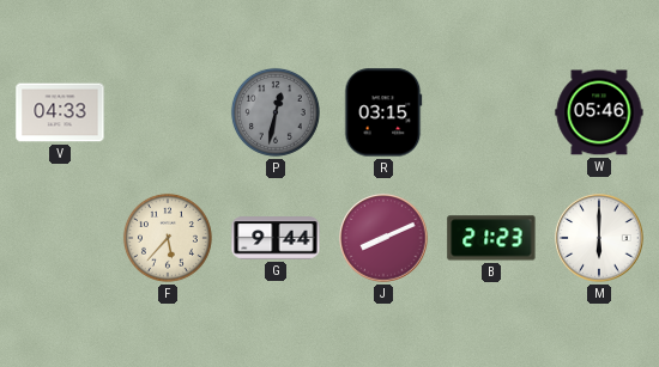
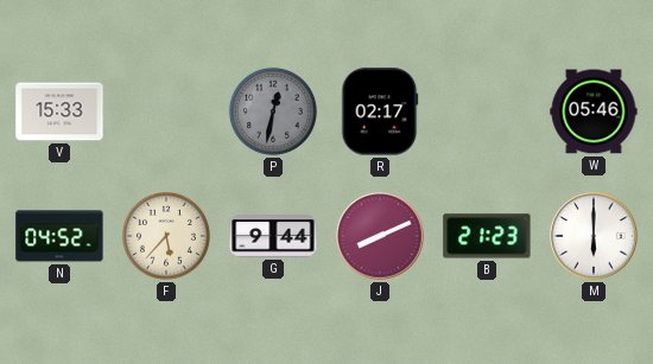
V: 04:33 -> 15:33 (59, 111)
R: 03:15 -> 02:17 (380, 111)
N: none -> 04:52 (59, 236)
